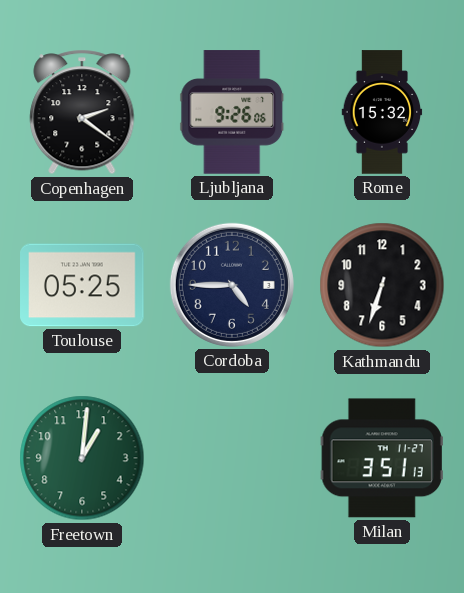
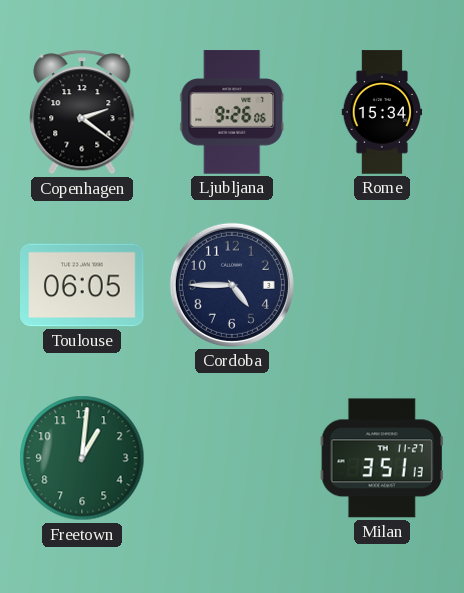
Rome: 15:32 -> 15:34 (382, 112)
Toulouse: 05:25 -> 06:05 (82, 285)
Kathmandu: 6:33 -> none (382, 285)
